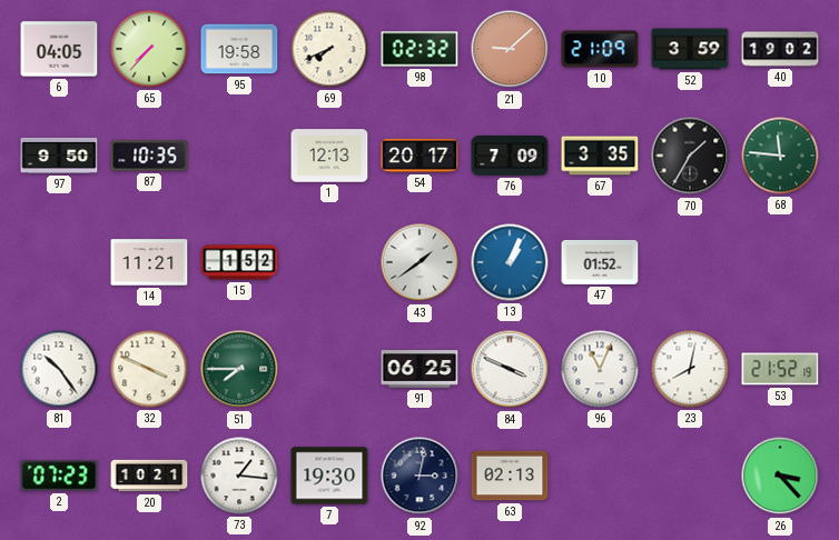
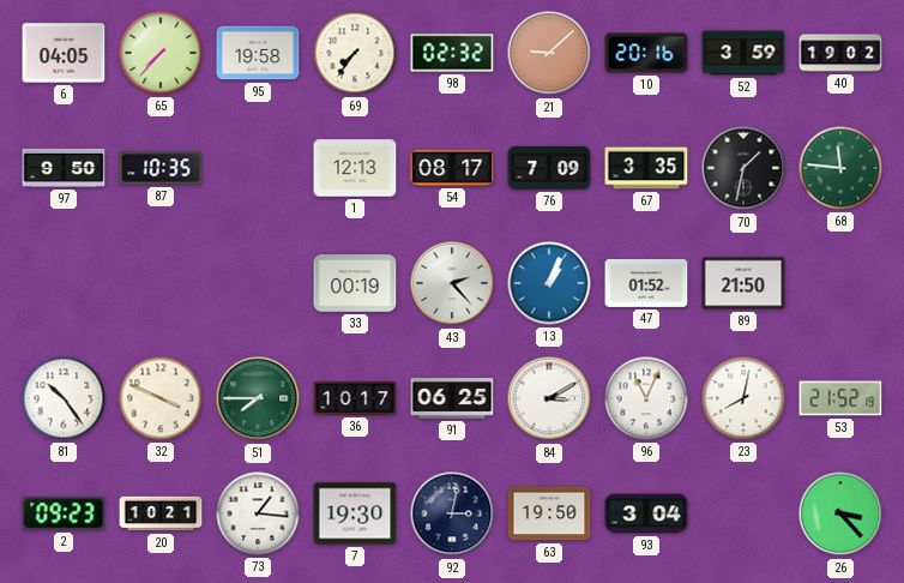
69: 7:41 -> 7:36 (355, 53)
10: 21:09 -> 20:16 (646, 53)
54: 20:17 -> 08:17 (452, 168)
70: 1:35 -> 1:32 (743, 168)
14: 11:21 -> none (149, 262)
15: 1:52 -> none (239, 262)
33: none -> 00:19 (355, 283)
43: 1:39 -> 2:23 (452, 283)
89: none -> 21:50 (743, 283)
36: none -> 10:17 (355, 398)
84: 3:49 -> 3:10 (549, 398)
2: 07:23 -> 09:23 (64, 513)
63: 02:13 -> 19:50 (549, 513)
93: none -> 3:04 (646, 513)
